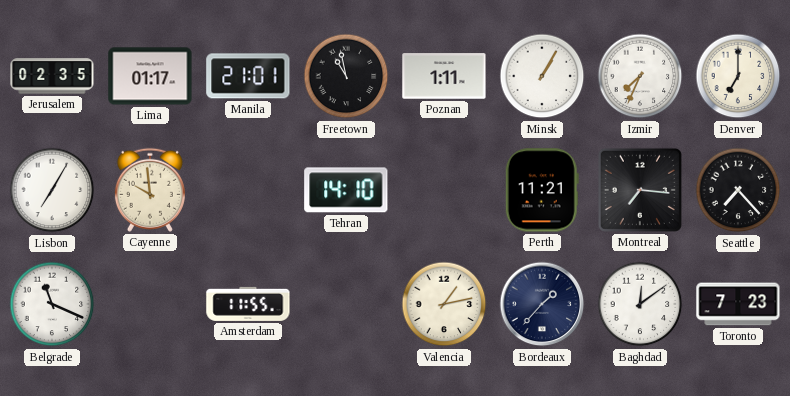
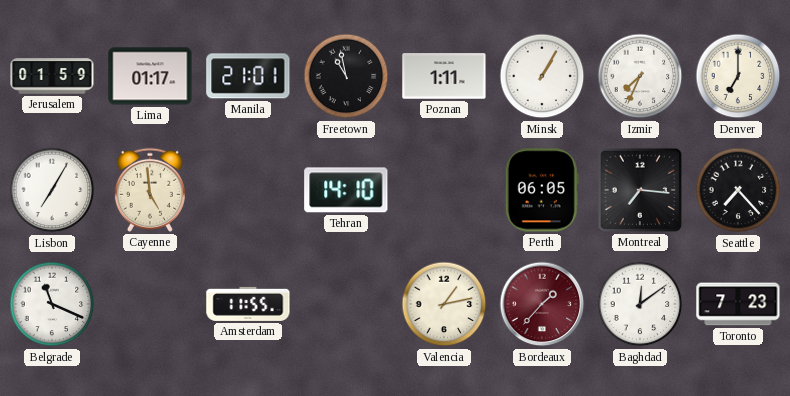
Jerusalem: 02:35 -> 01:59 (52, 76)
Cayenne: 9:59 -> 4:59 (150, 190)
Perth: 11:21 -> 06:05 (542, 190)
Bordeaux dial: navy -> burgundy (542, 304)
